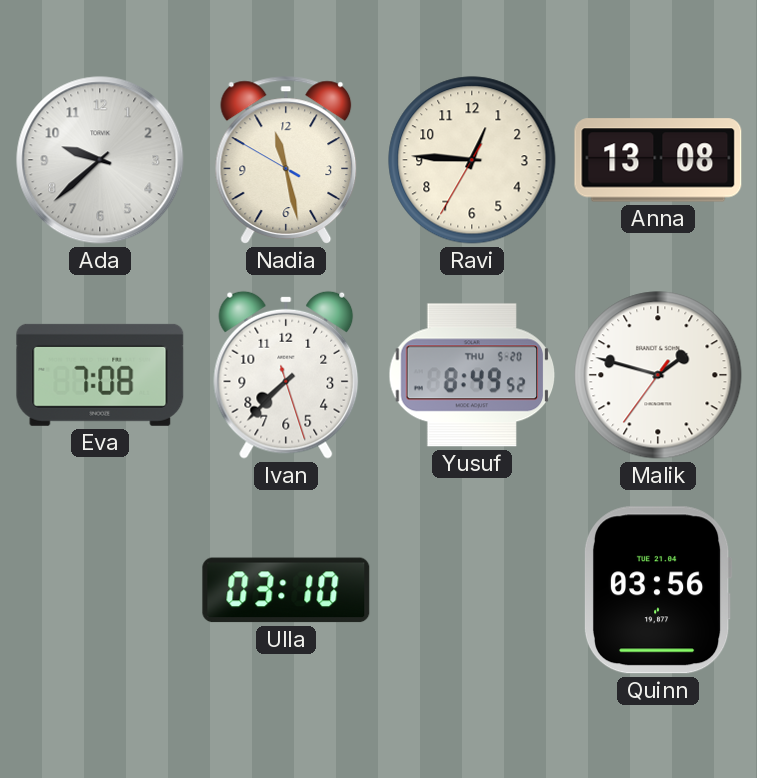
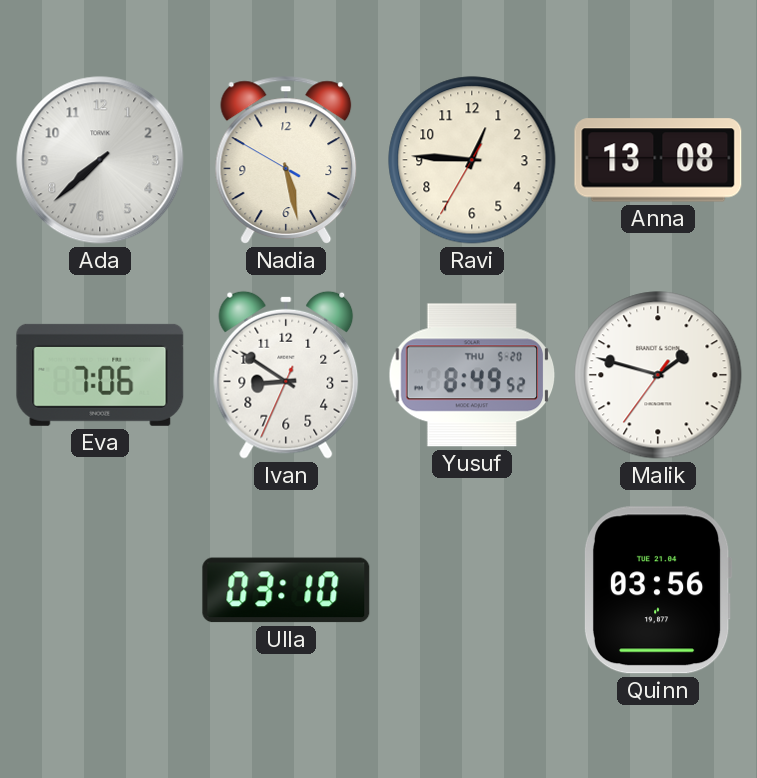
Ada: 9:38 -> 7:38 (100, 160)
Nadia: 11:27 -> 5:27 (286, 160)
Eva: 7:08 -> 7:06 (100, 375)
Ivan: 7:37 -> 8:50 (286, 375)
